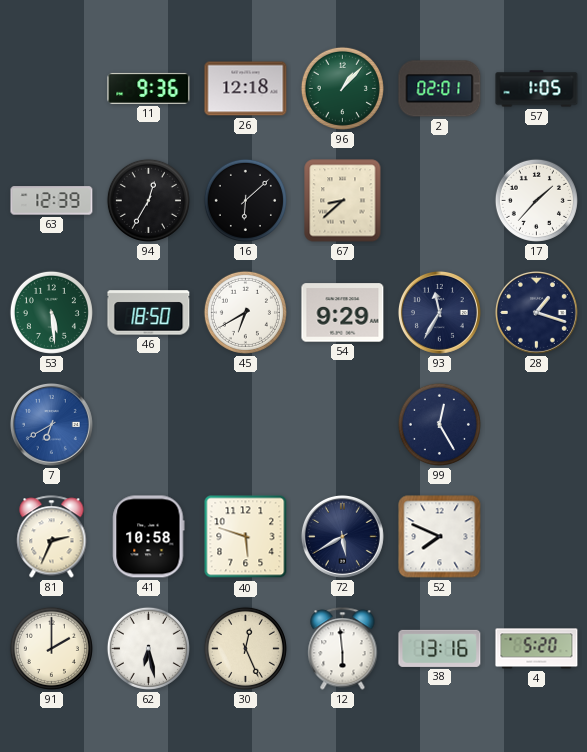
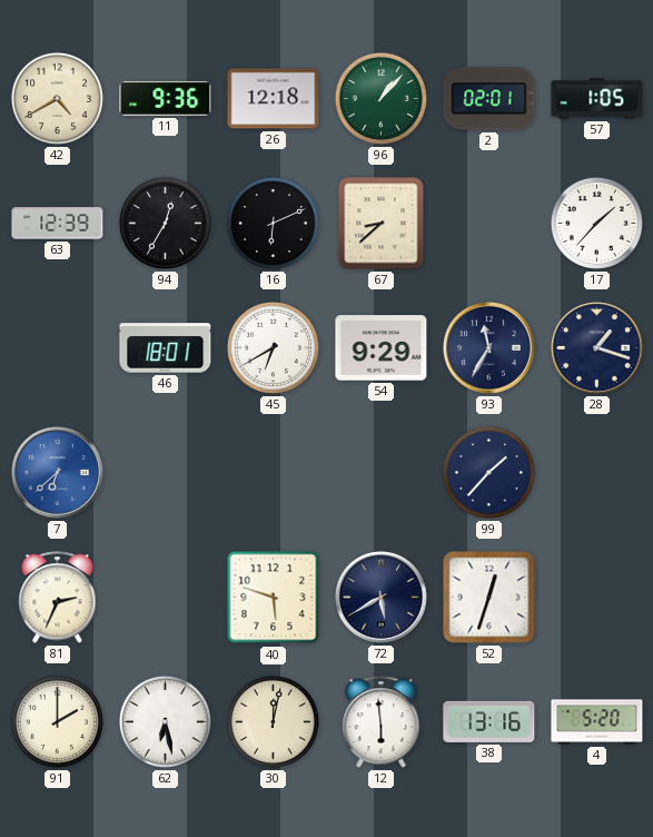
42: none -> 4:40 (57, 98)
16: 6:08 -> 6:11 (273, 223)
53: 5:29 -> none (51, 312)
46: 18:50 -> 18:01 (166, 348)
7: 6:40 -> 6:38 (57, 472)
99: 12:25 -> 1:37 (488, 472)
41: 10:58 -> none (149, 537)
52: 7:49 -> 12:33 (489, 598)
30: 12:26 -> 12:02 (273, 721)
